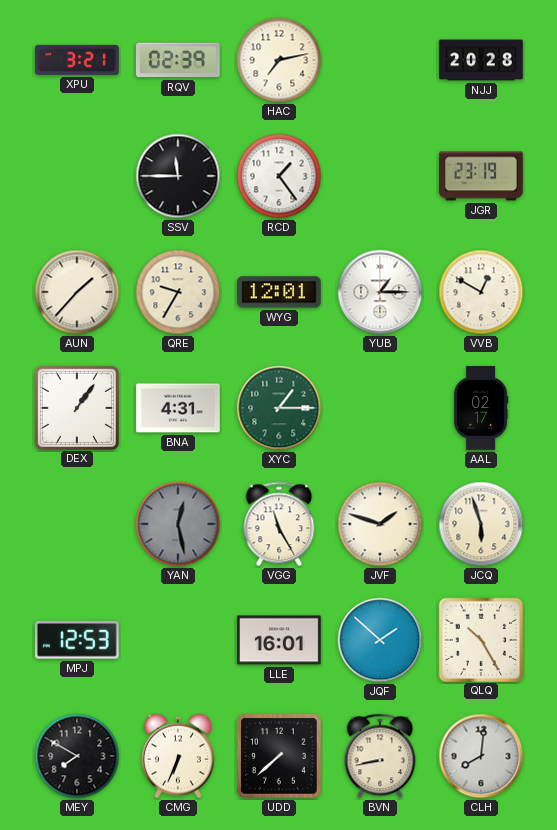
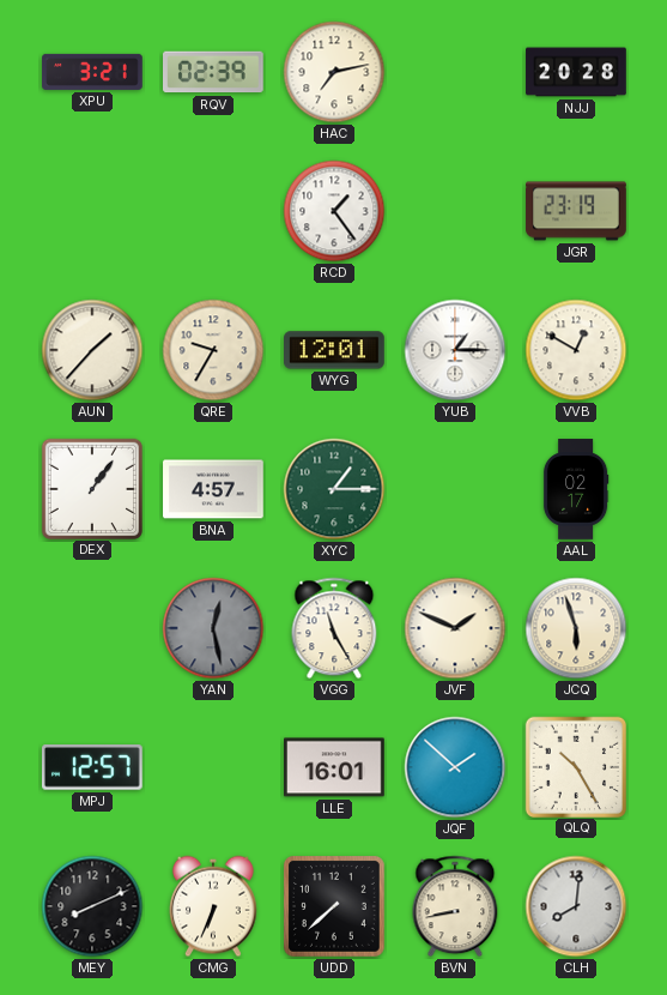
SSV: 11:45 -> none (178, 176)
BNA: 4:31 -> 4:57 (213, 489)
JVF: 1:48 -> 1:49 (455, 628)
MPJ: 12:53 -> 12:57 (92, 767)
MEY: 7:50 -> 8:11 (92, 906)
